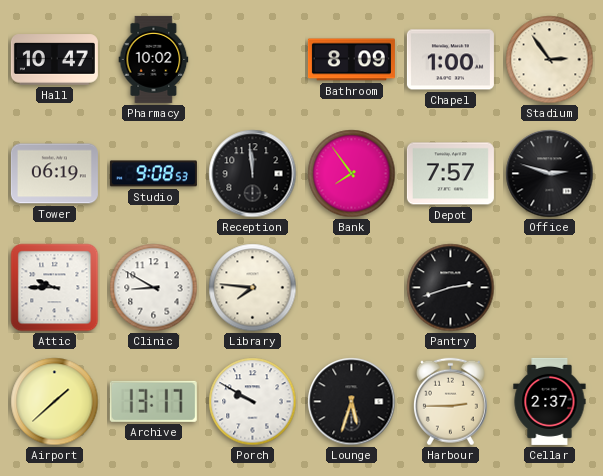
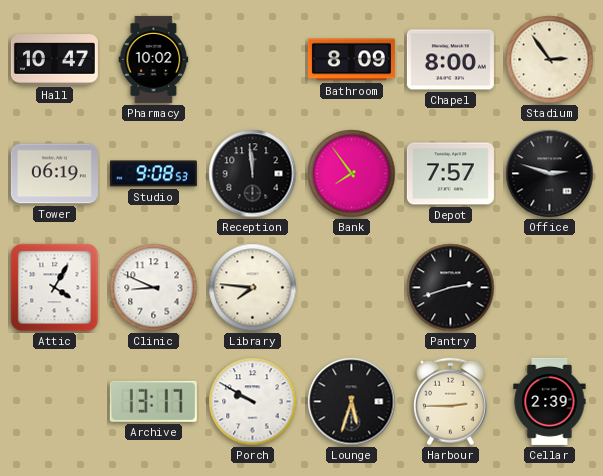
Chapel: 1:00 -> 8:00 (450, 60)
Attic: 9:45 -> 4:05 (55, 288)
Clinic: 8:50 -> 8:49 (154, 288)
Airport: 1:38 -> none (55, 402)
Cellar: 2:37 -> 2:39 (550, 401)
